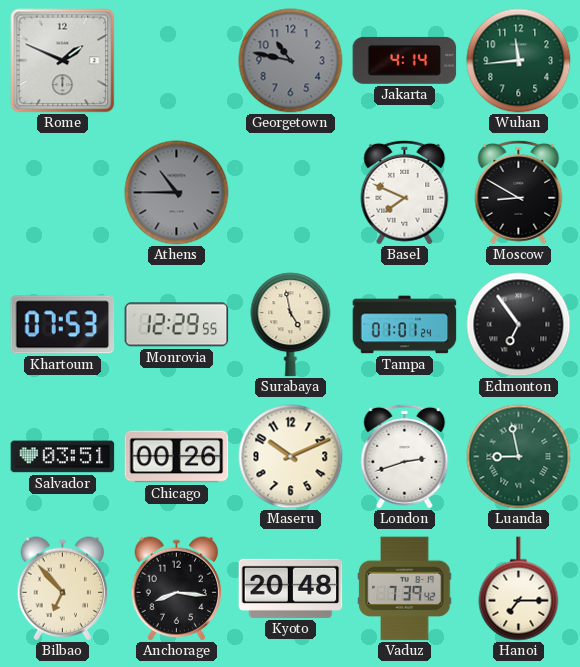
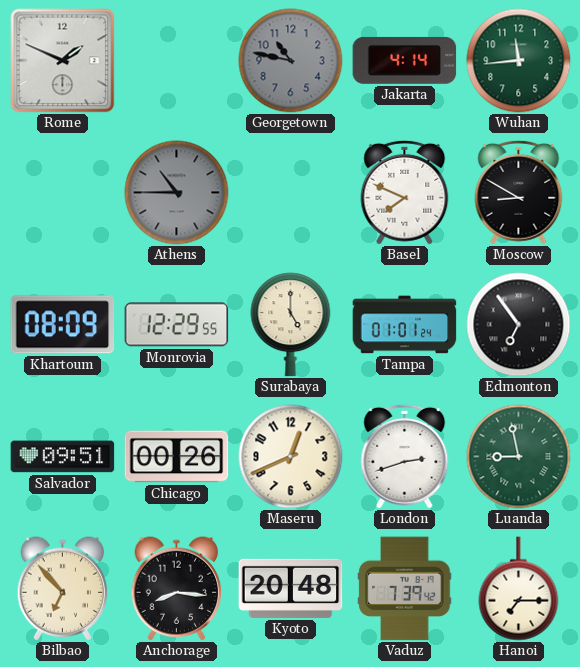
Khartoum: 07:53 -> 08:09 (63, 325)
Surabaya: 4:58 -> 5:00 (291, 325)
Salvador: 03:51 -> 09:51 (63, 457)
Maseru: 10:11 -> 12:41 (291, 457)
